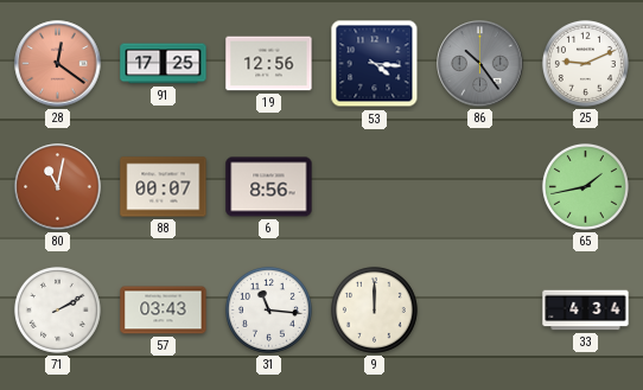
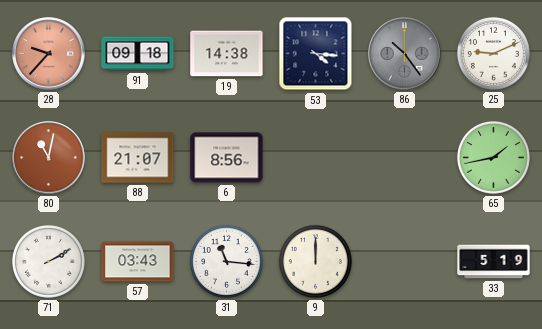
28: 12:21 -> 9:37 (49, 54)
91: 17:25 -> 09:18 (138, 54)
19: 12:56 -> 14:38 (227, 54)
88: 00:07 -> 21:07 (138, 158)
33: 4:34 -> 5:19 (494, 262)
